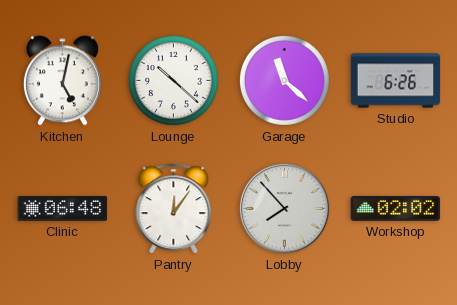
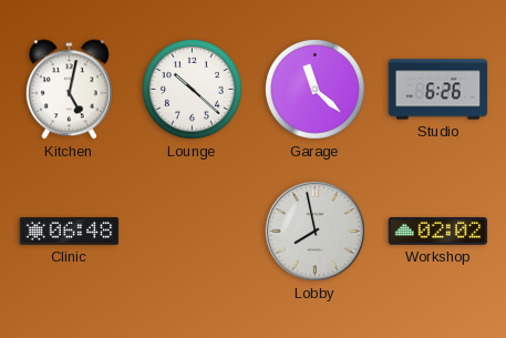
Pantry: 12:06 -> none (174, 209)
Lobby: 7:53 -> 7:58 (314, 231)
